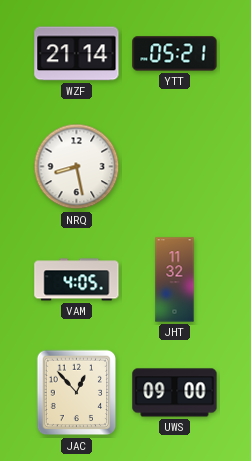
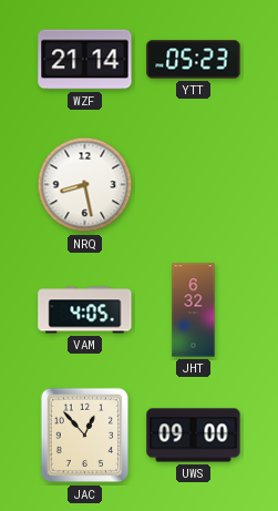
YTT: 05:21 -> 05:23 (194, 60)
JHT: 11:32 -> 6:32 (194, 310)
